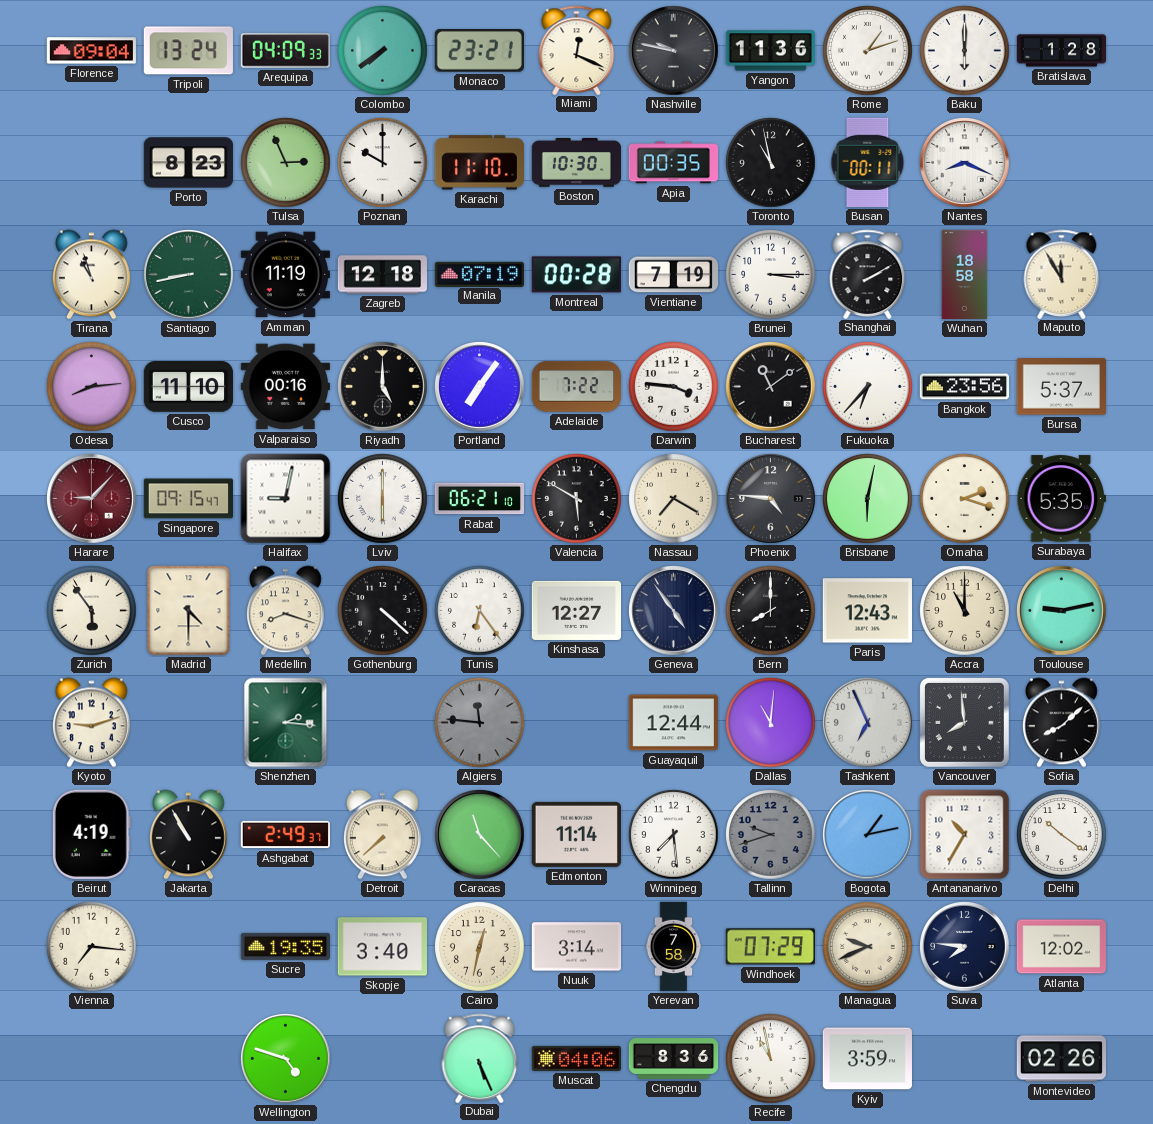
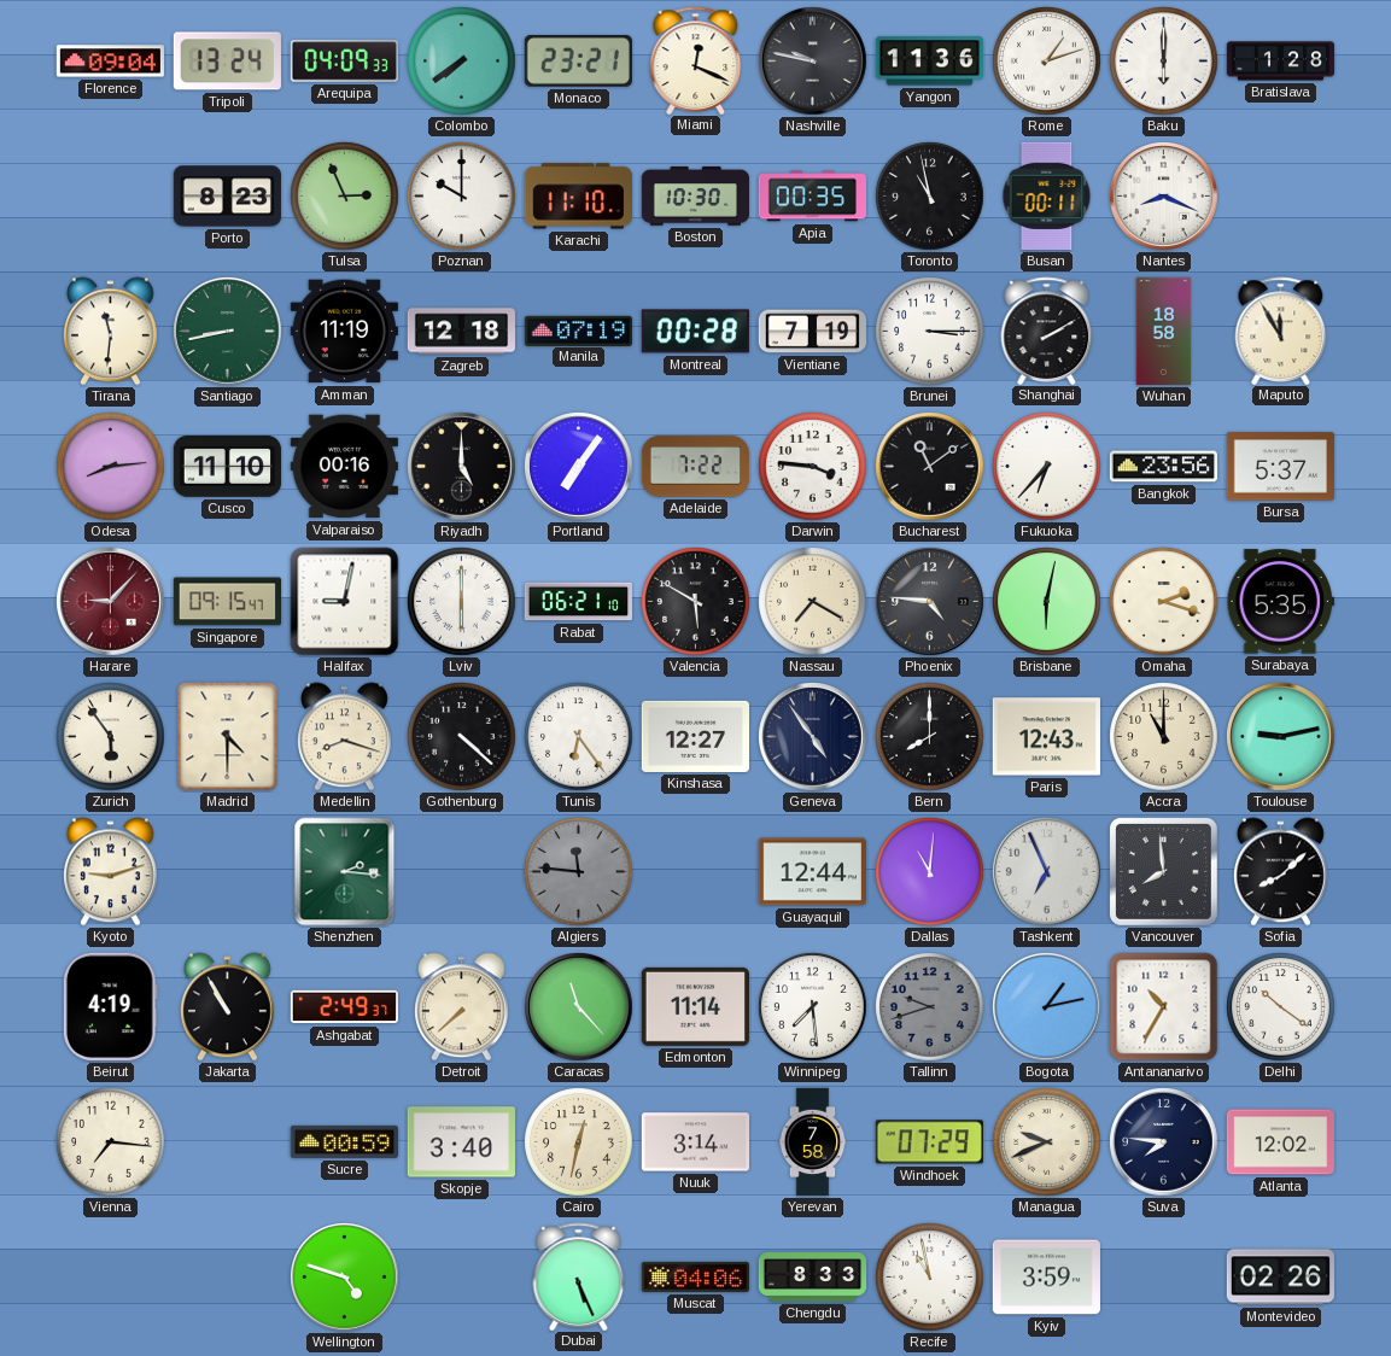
Tirana: 10:57 -> 11:31 (110, 332)
Sucre: 19:35 -> 00:59 (344, 1141)
Chengdu: 8:36 -> 8:33 (813, 1278)
